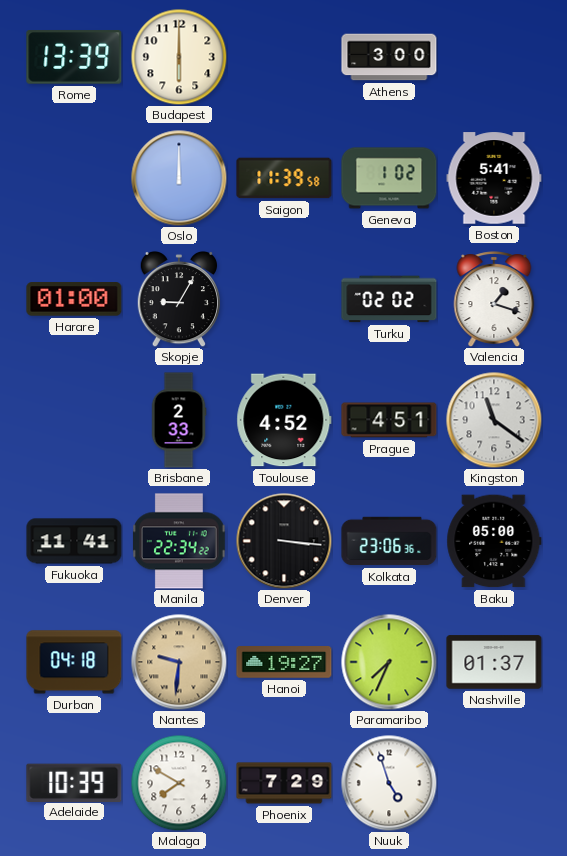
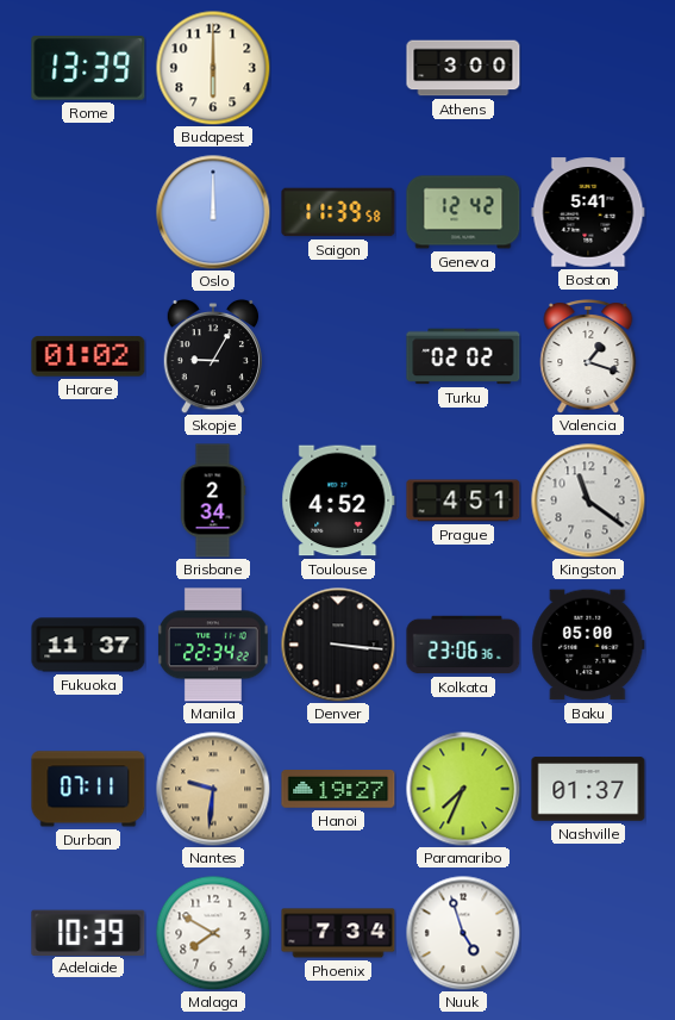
Geneva: 1:02 -> 12:42 (463, 212)
Harare: 01:00 -> 01:02 (88, 356)
Brisbane: 2:33 -> 2:34 (213, 500)
Fukuoka: 11:41 -> 11:37 (88, 645)
Durban: 04:18 -> 07:11 (88, 789)
Phoenix: 7:29 -> 7:34 (338, 933)
